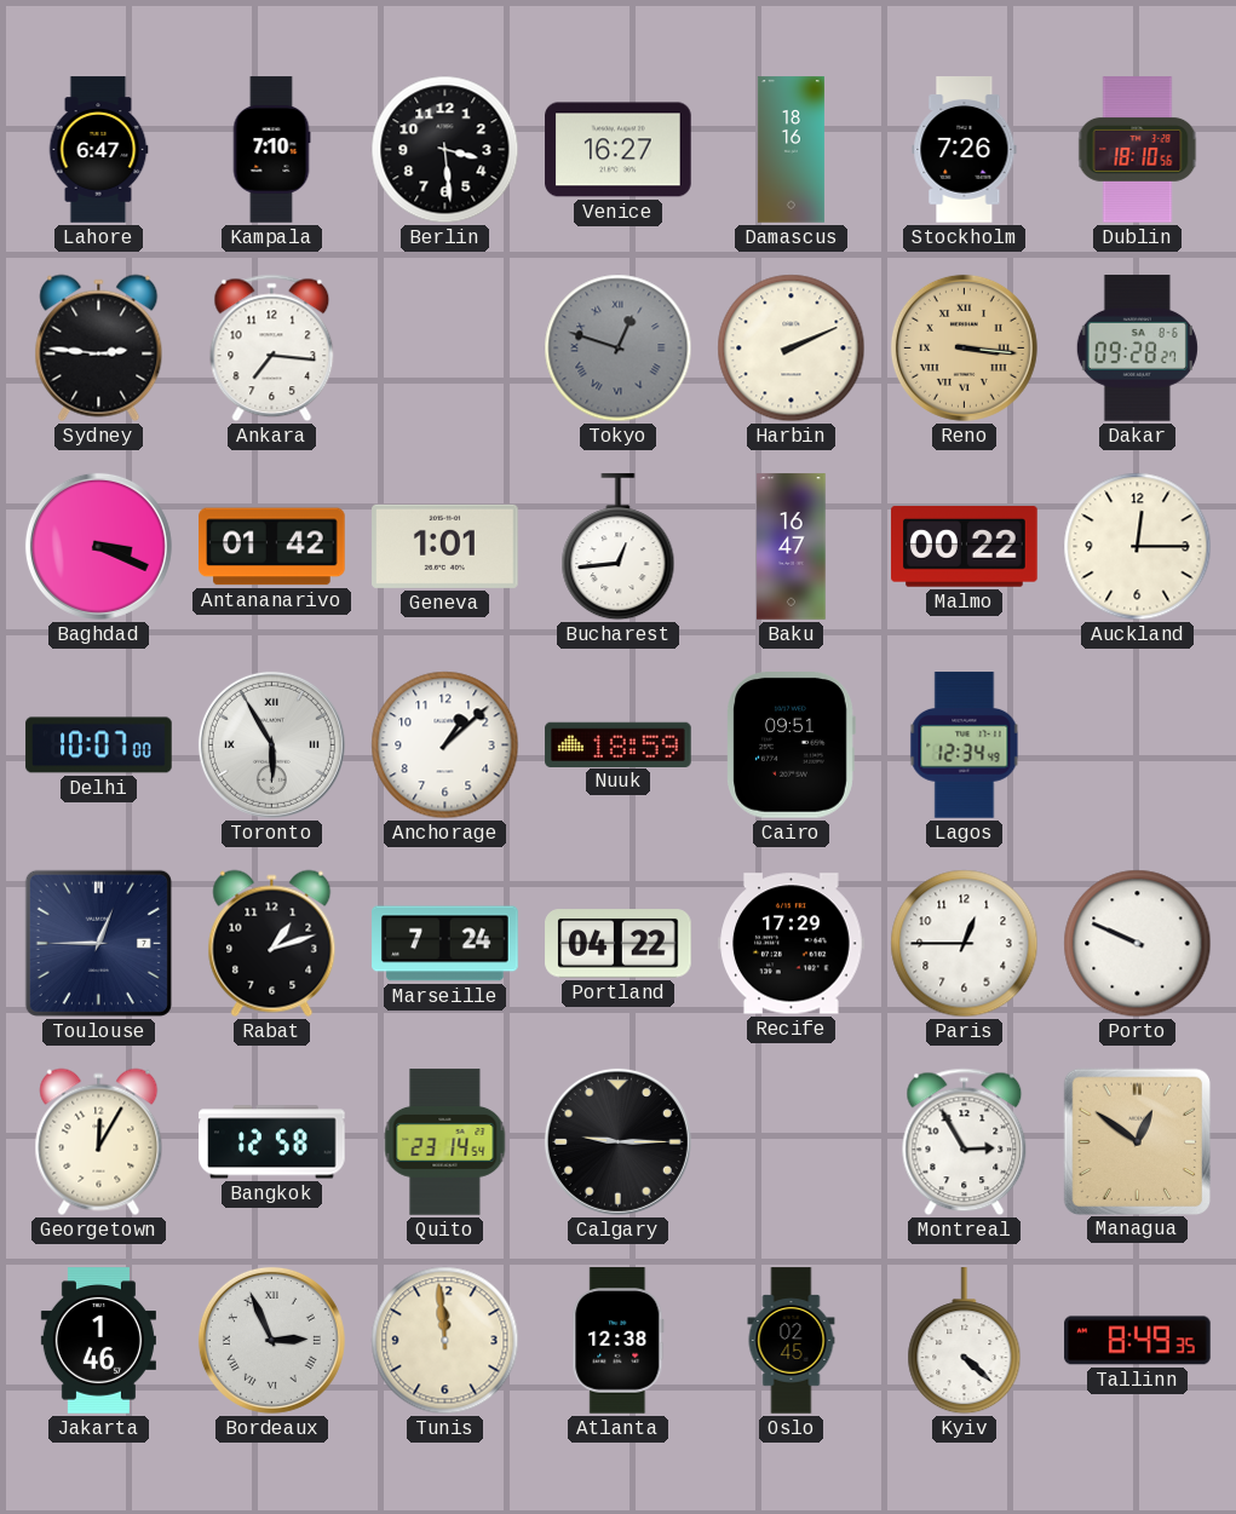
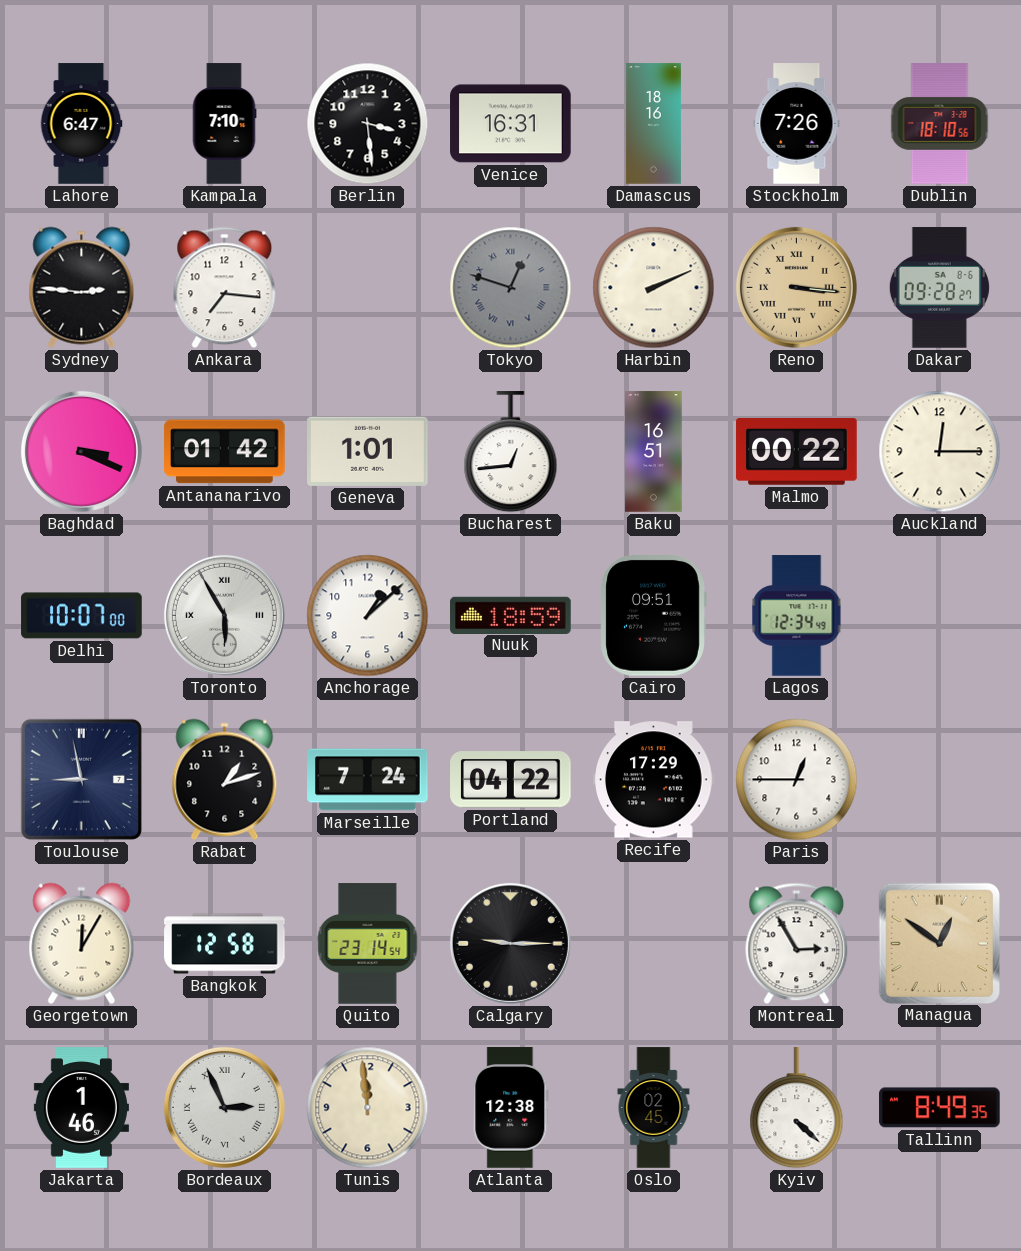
Venice: 16:27 -> 16:31 (511, 124)
Baku: 16:47 -> 16:51 (654, 452)
Toulouse: 12:45 -> 8:58 (81, 779)
Porto: 9:49 -> none (1138, 944)
